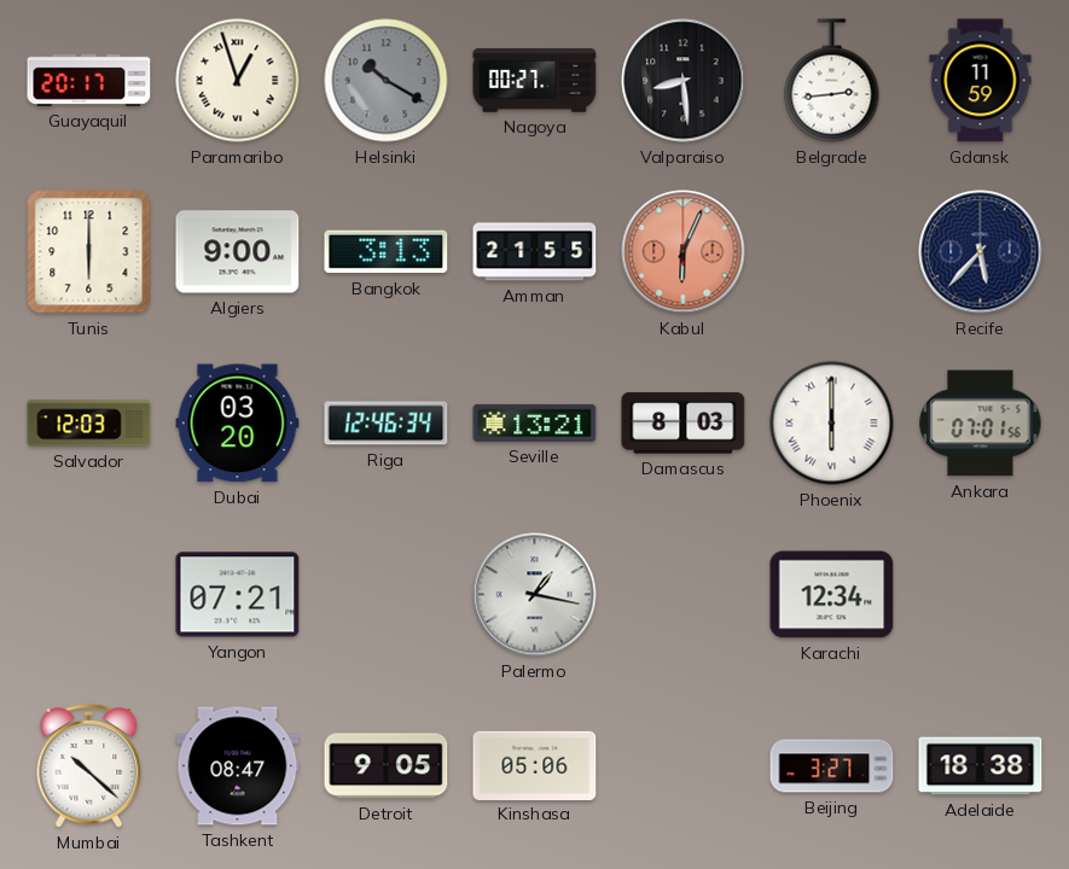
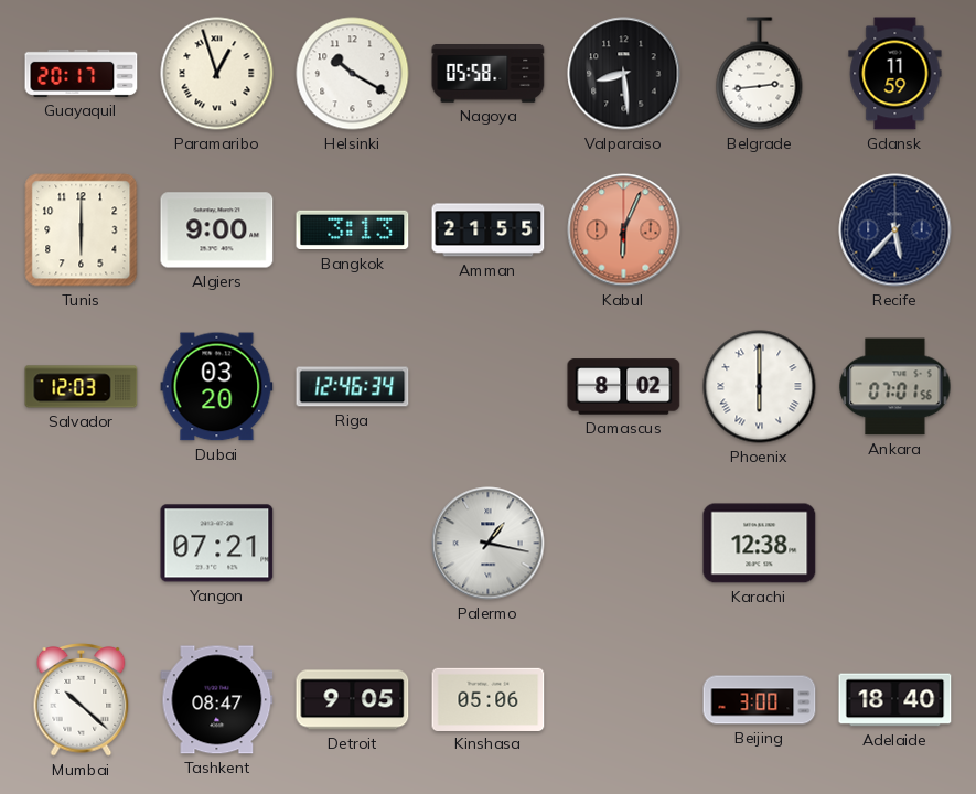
Helsinki dial: grey -> white (353, 74)
Nagoya: 00:27 -> 05:58 (489, 74)
Seville: 13:21 -> none (535, 422)
Damascus: 8:03 -> 8:02 (624, 387)
Karachi: 12:34 -> 12:38 (760, 544)
Beijing: 3:27 -> 3:00 (760, 700)
Adelaide: 18:38 -> 18:40 (895, 700)
